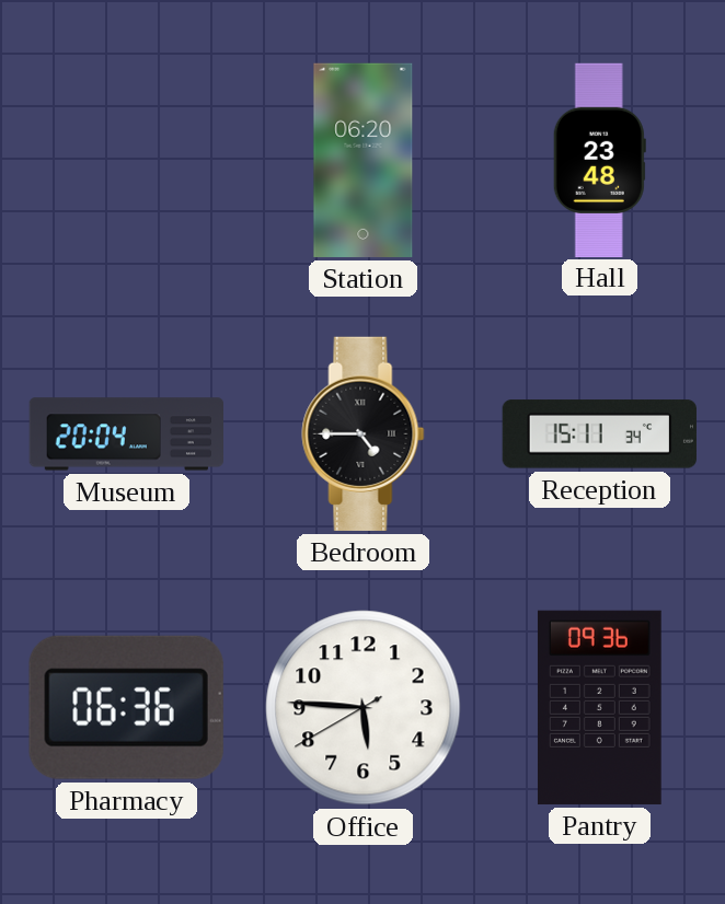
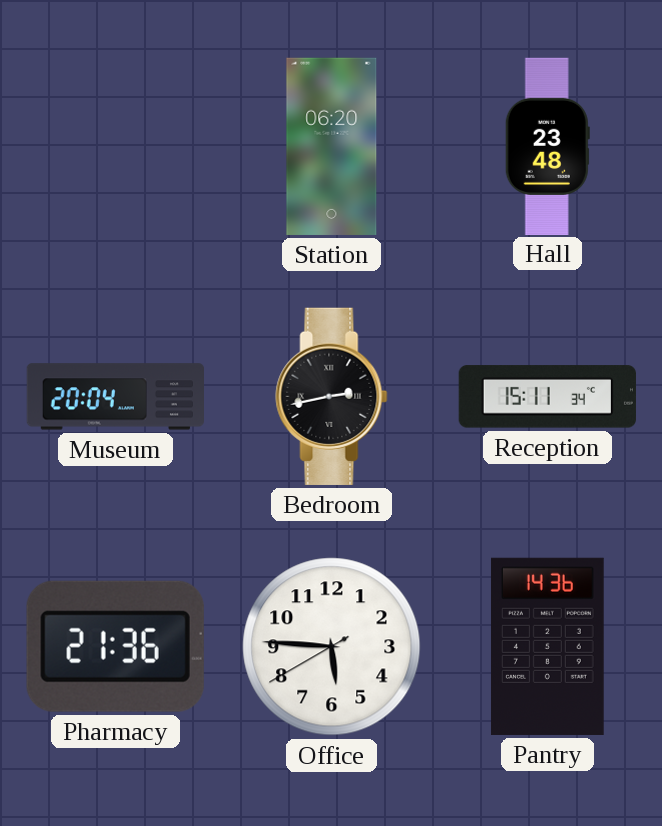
Bedroom: 4:45 -> 2:43 (332, 396)
Pharmacy: 06:36 -> 21:36 (115, 646)
Pantry: 09:36 -> 14:36 (548, 646)
